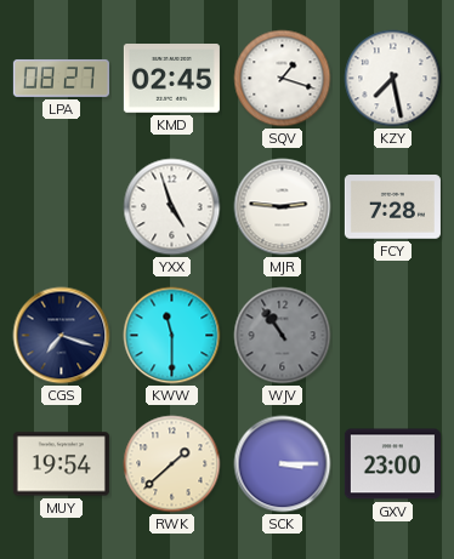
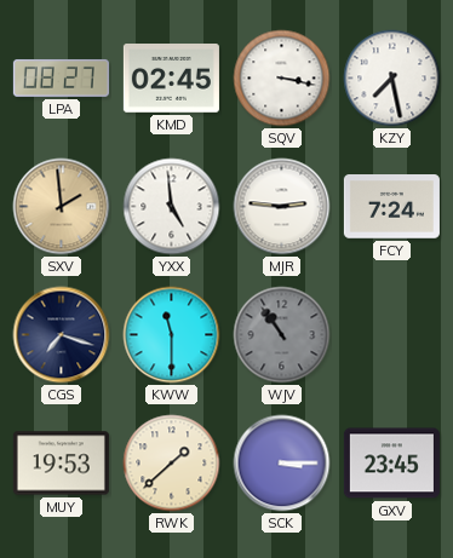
SQV: 1:18 -> 3:17 (282, 79)
SXV: none -> 1:59 (62, 207)
YXX: 4:57 -> 4:59 (172, 207)
FCY: 7:28 -> 7:24 (391, 207)
MUY: 19:54 -> 19:53 (61, 464)
GXV: 23:00 -> 23:45 (391, 464)
